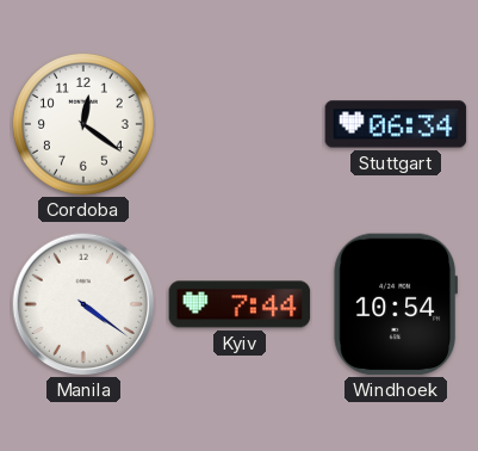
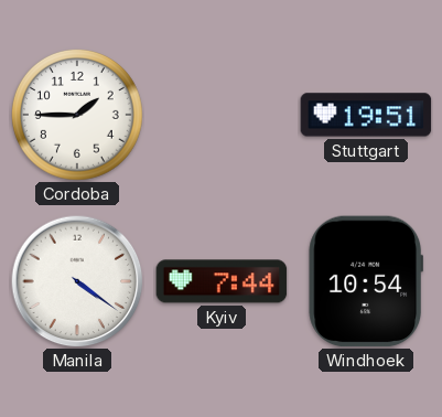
Cordoba: 12:21 -> 1:45 (77, 115)
Stuttgart: 06:34 -> 19:51 (366, 115)
